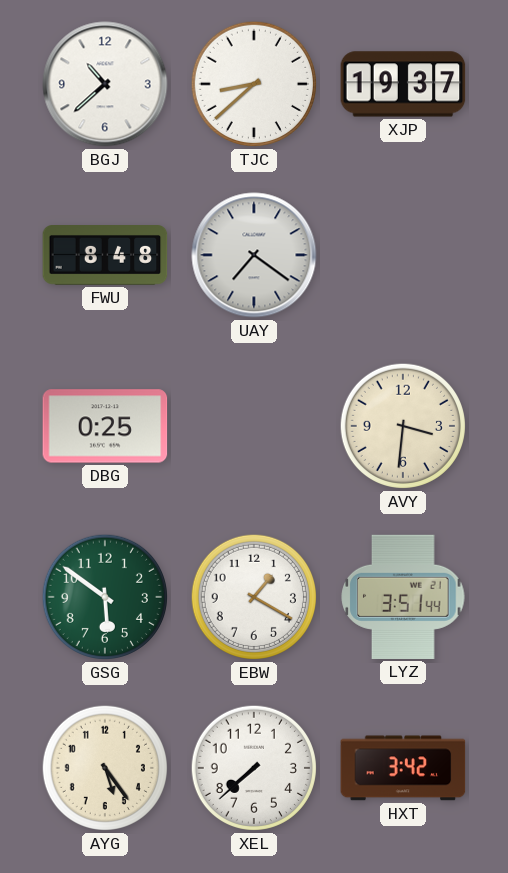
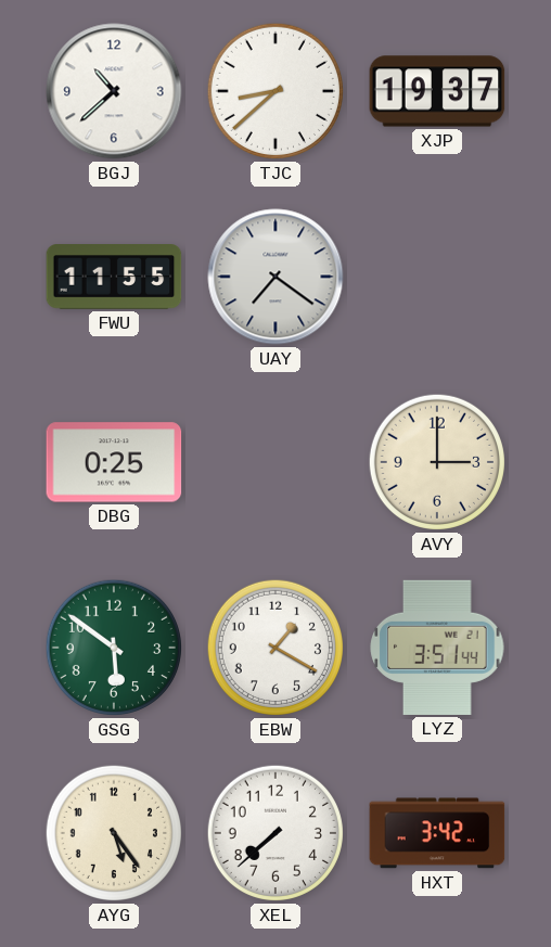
FWU: 8:48 -> 11:55 (114, 278)
AVY: 3:31 -> 3:00 (437, 462)
